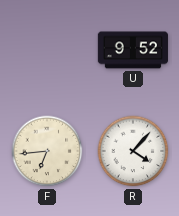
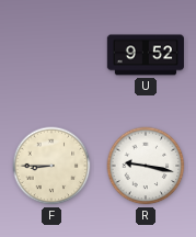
F: 6:44 -> 8:45 (51, 166)
R: 4:07 -> 9:17 (146, 166)
